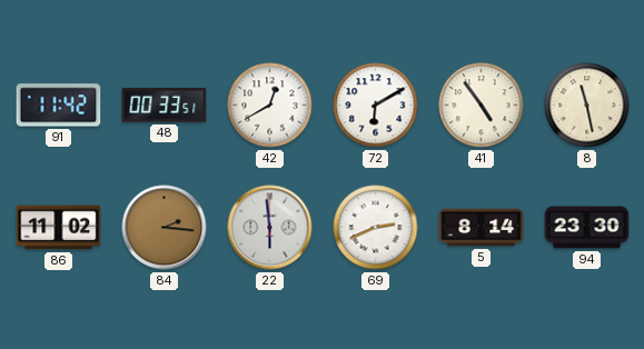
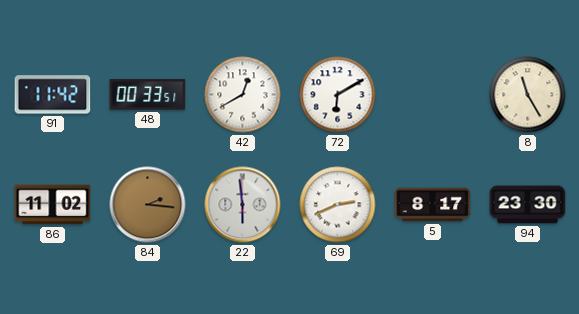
41: 4:54 -> none (482, 106)
8: 11:28 -> 11:25 (528, 95)
5: 8:14 -> 8:17 (433, 205)
